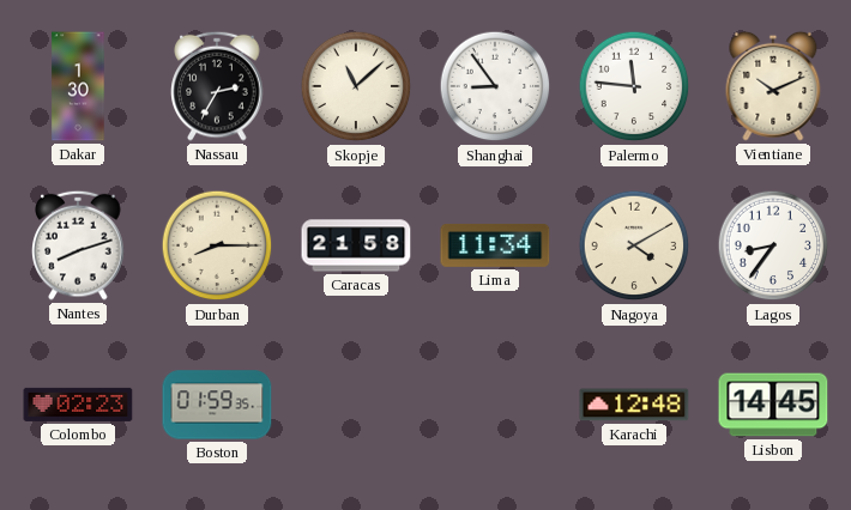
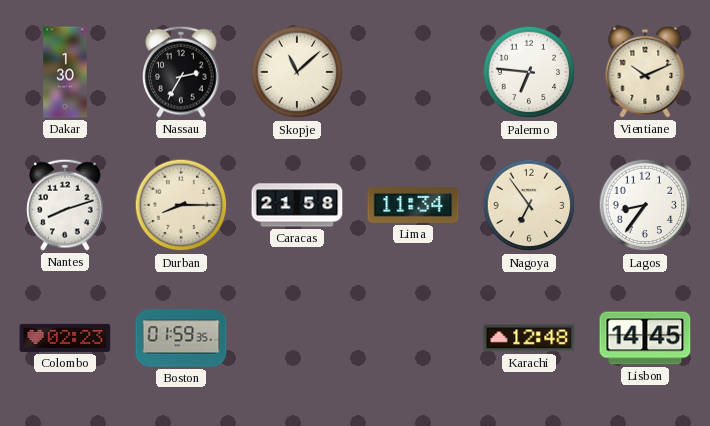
Shanghai: 8:54 -> none (495, 86)
Palermo: 11:46 -> 6:46 (529, 72)
Nagoya: 4:10 -> 6:54 (529, 205)
